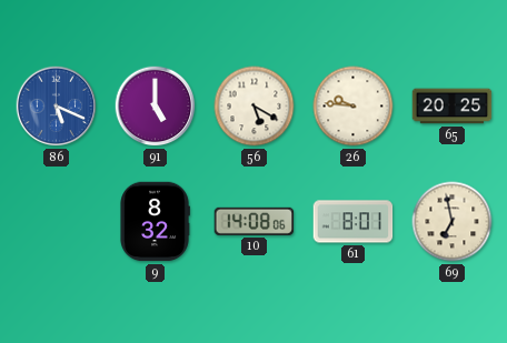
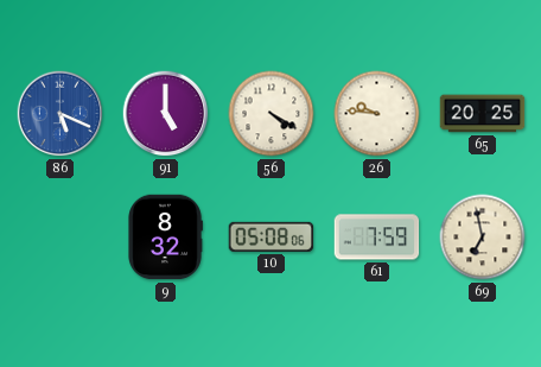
56: 5:20 -> 4:20 (272, 114)
10: 14:08 -> 05:08 (272, 236)
61: 8:01 -> 7:59 (377, 238)
